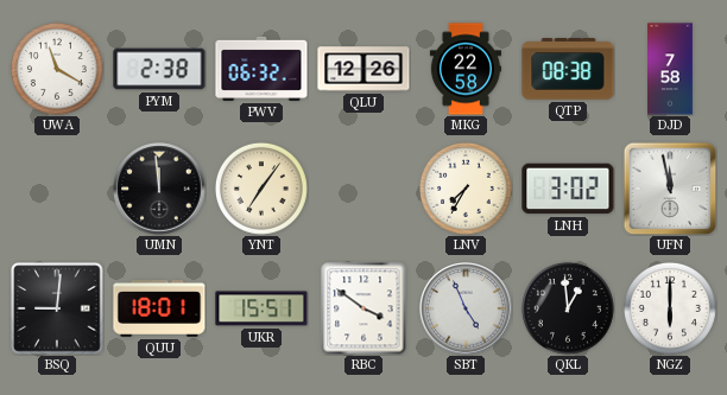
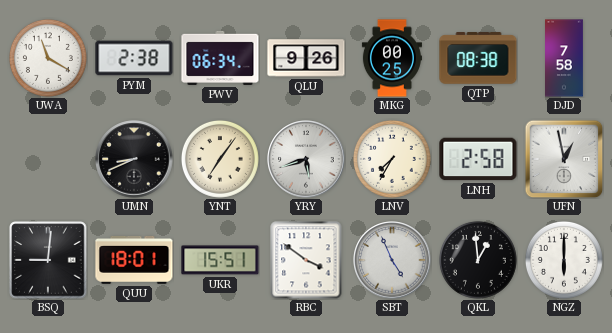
PWV: 06:32 -> 06:34 (220, 58)
QLU: 12:26 -> 9:26 (306, 58)
MKG: 22:58 -> 00:25 (392, 58)
UMN: 11:59 -> 8:41 (134, 159)
YRY: none -> 5:42 (306, 159)
LNH: 3:02 -> 2:58 (478, 159)
UFN: 11:58 -> 12:58 (564, 159)
